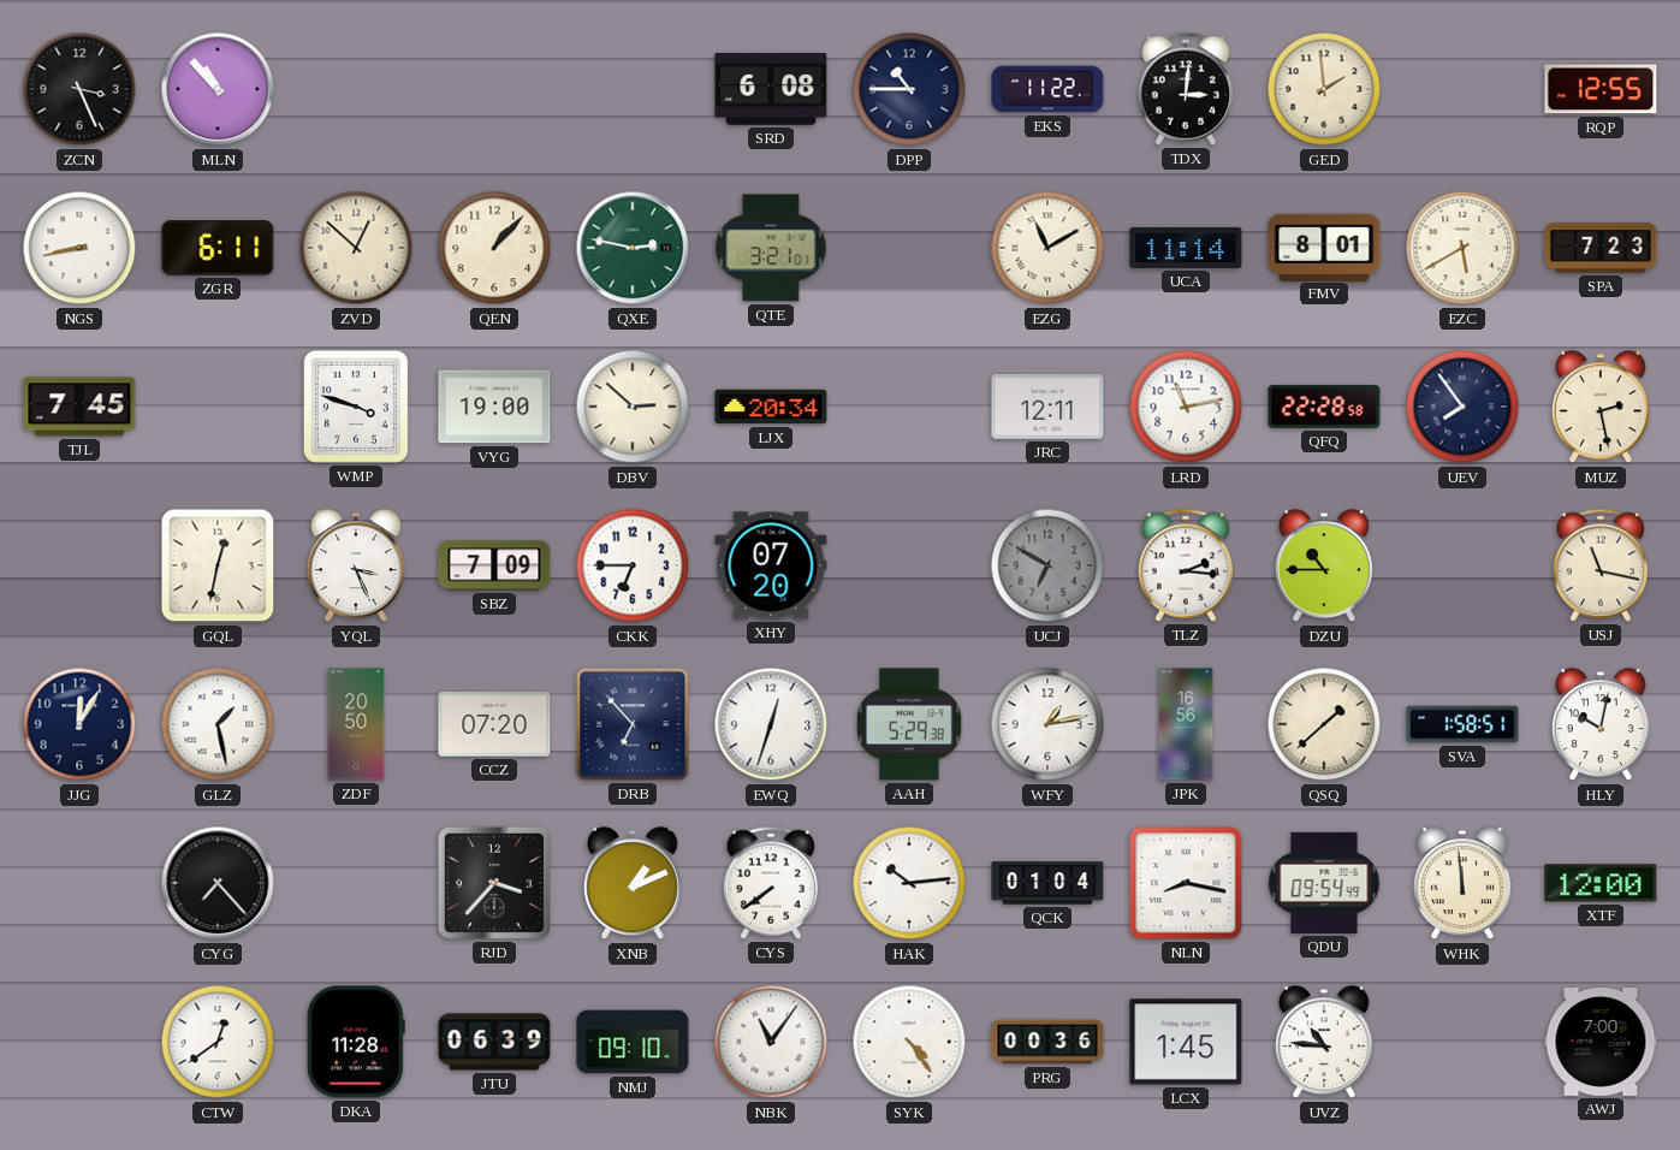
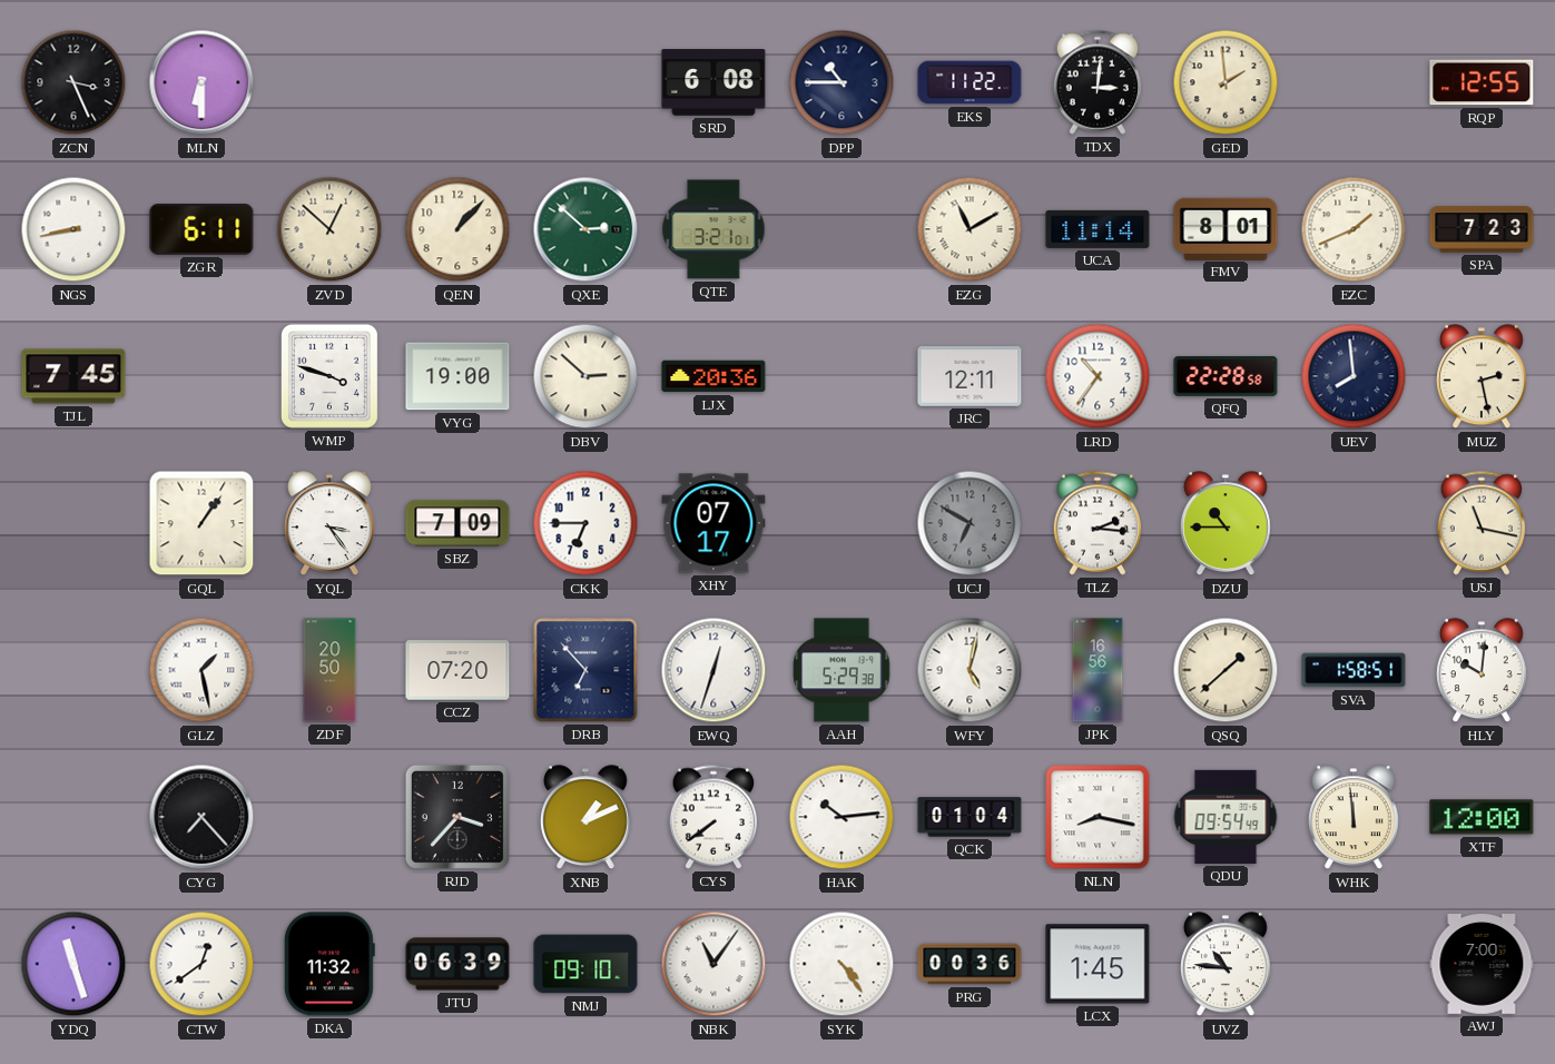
MLN: 10:53 -> 6:30 (201, 82)
QXE: 2:47 -> 2:52 (585, 229)
EZC: 5:40 -> 1:41 (1354, 229)
LJX: 20:34 -> 20:36 (713, 376)
LRD: 11:13 -> 10:36 (1098, 376)
UEV: 7:54 -> 7:59 (1354, 376)
GQL: 12:32 -> 1:06 (201, 523)
YQL: 3:26 -> 3:24 (329, 524)
XHY: 07:20 -> 07:17 (713, 523)
JJG: 12:05 -> none (79, 724)
WFY: 1:13 -> 5:02 (970, 670)
HLY: 10:02 -> 10:01 (1482, 671)
YDQ: none -> 11:27 (73, 964)
DKA: 11:28 -> 11:32 (329, 964)
